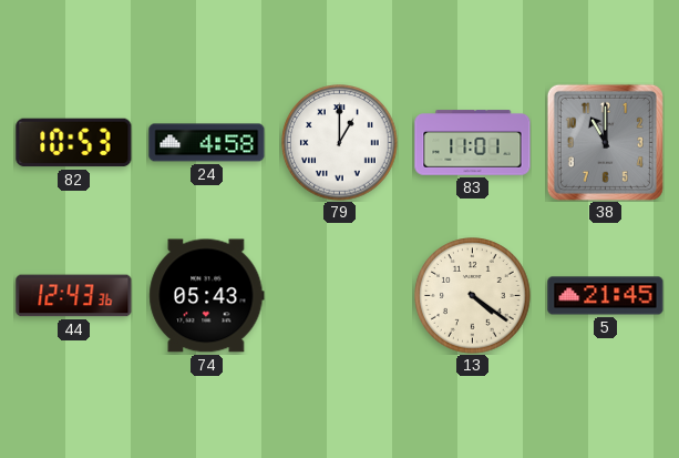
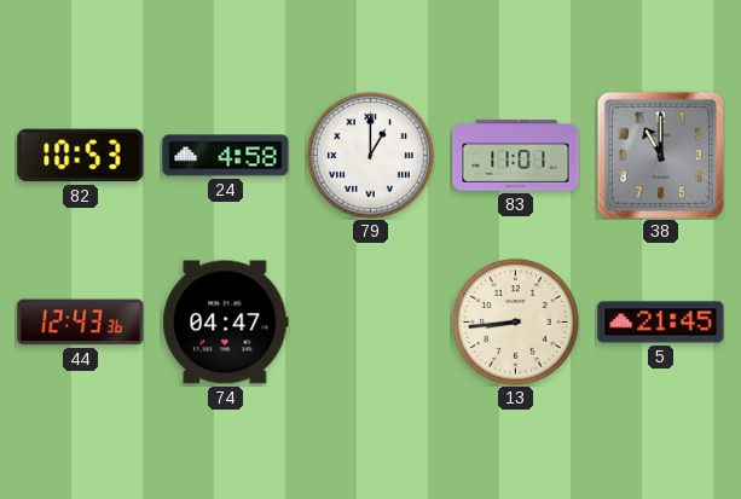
74: 05:43 -> 04:47 (226, 323)
13: 4:21 -> 8:44 (516, 323)
